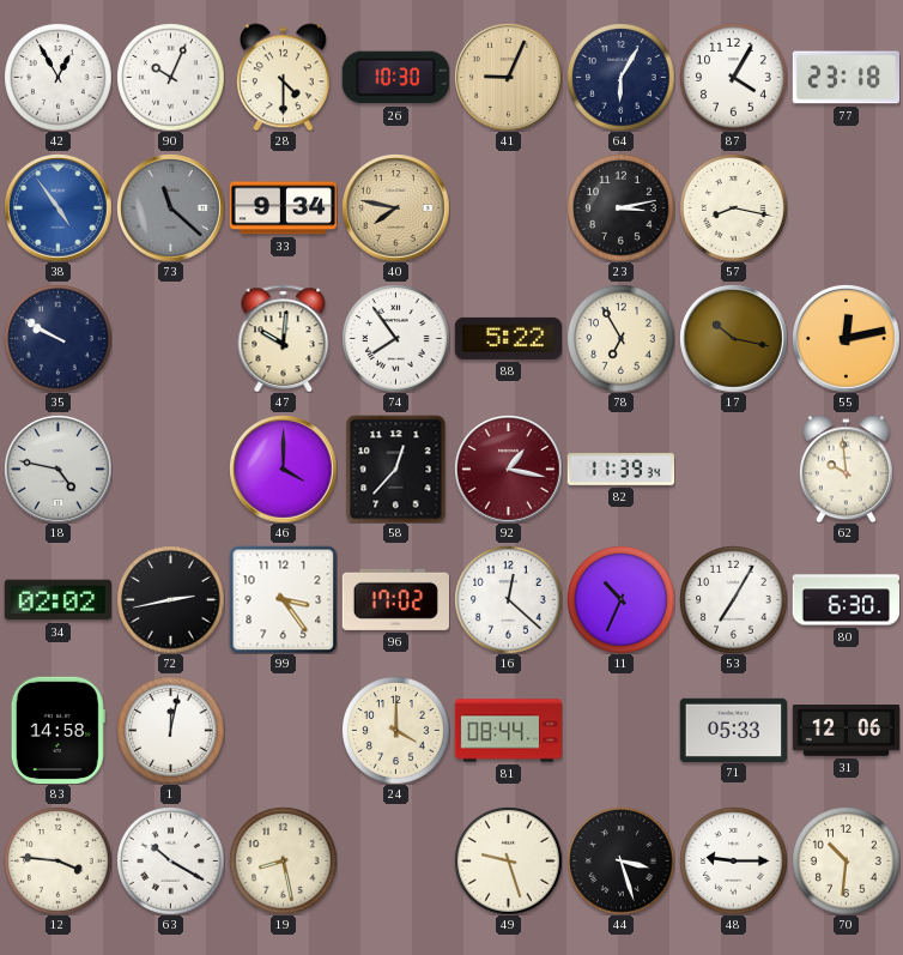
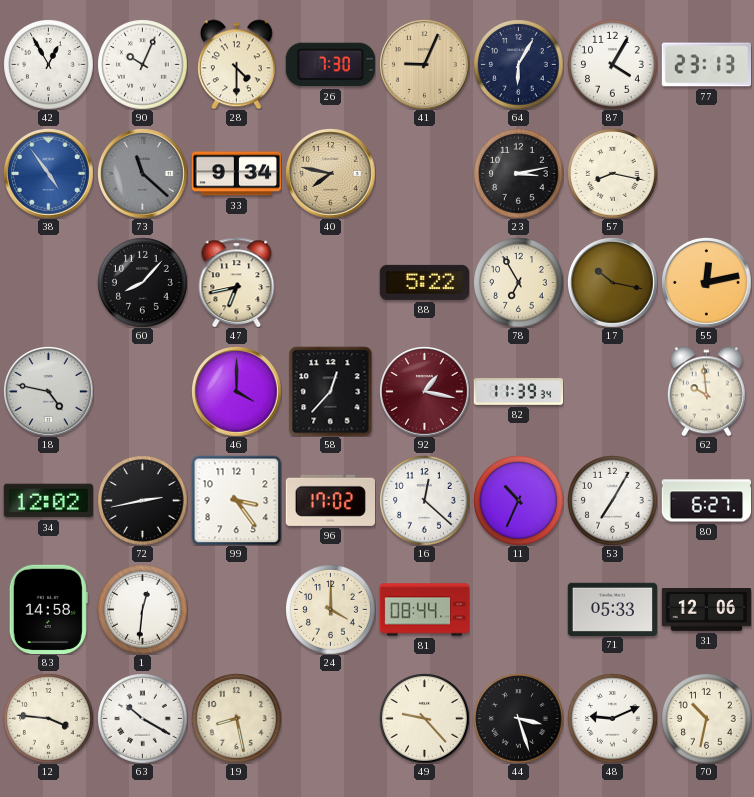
26: 10:30 -> 7:30 (330, 65)
77: 23:18 -> 23:13 (706, 65)
35: 9:50 -> none (57, 338)
60: none -> 8:07 (142, 282)
47: 10:01 -> 6:43 (237, 282)
74: 7:54 -> none (395, 338)
34: 02:02 -> 12:02 (48, 501)
80: 6:30 -> 6:27 (706, 501)
1: 12:02 -> 12:31 (142, 609)
49: 9:27 -> 9:23 (424, 718)
48: 9:15 -> 9:11 (612, 718)
70: 10:31 -> 10:32 (706, 718)
